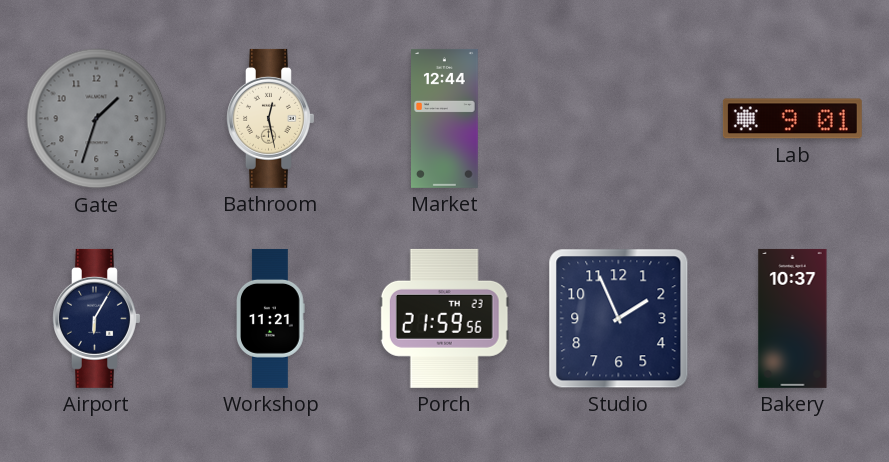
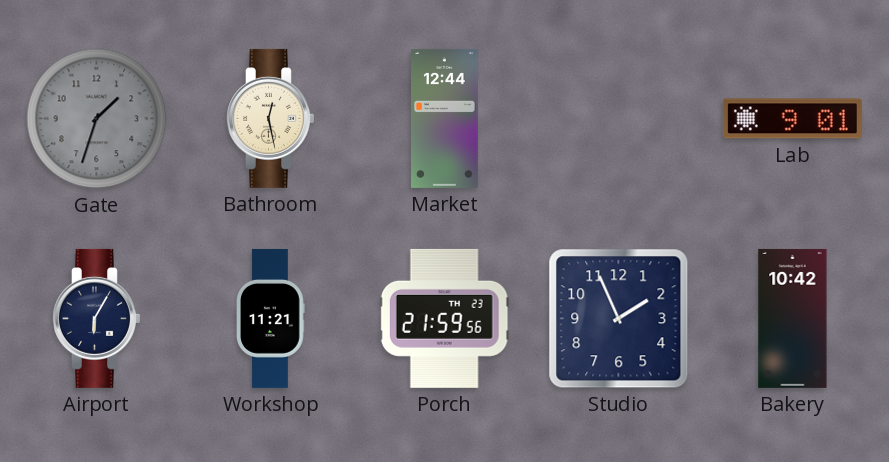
Bakery: 10:37 -> 10:42 (793, 318)
